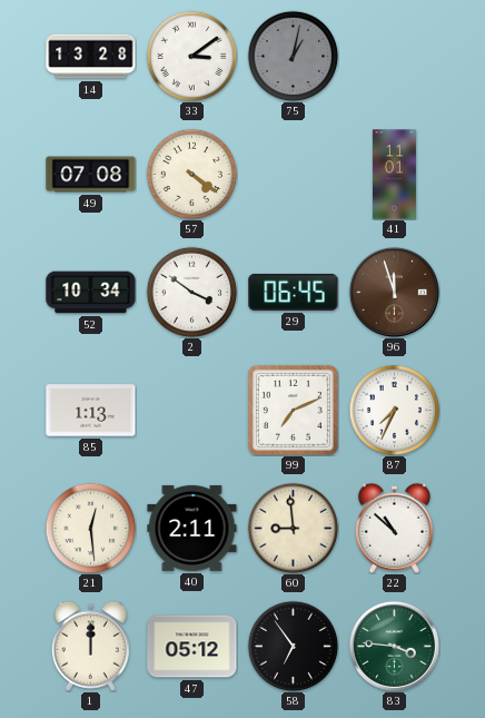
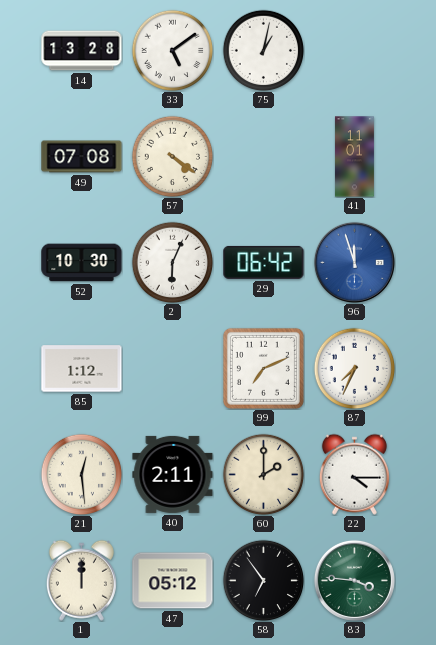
33: 3:09 -> 5:09 (172, 50)
75 dial: grey -> white (263, 50)
52: 10:34 -> 10:30 (82, 263)
2: 3:51 -> 6:04 (172, 262)
29: 06:45 -> 06:42 (264, 262)
96 dial: brown -> blue (354, 262)
85: 1:13 -> 1:12 (82, 369)
60: 8:59 -> 2:00 (263, 474)
22: 10:52 -> 4:15 (354, 474)
